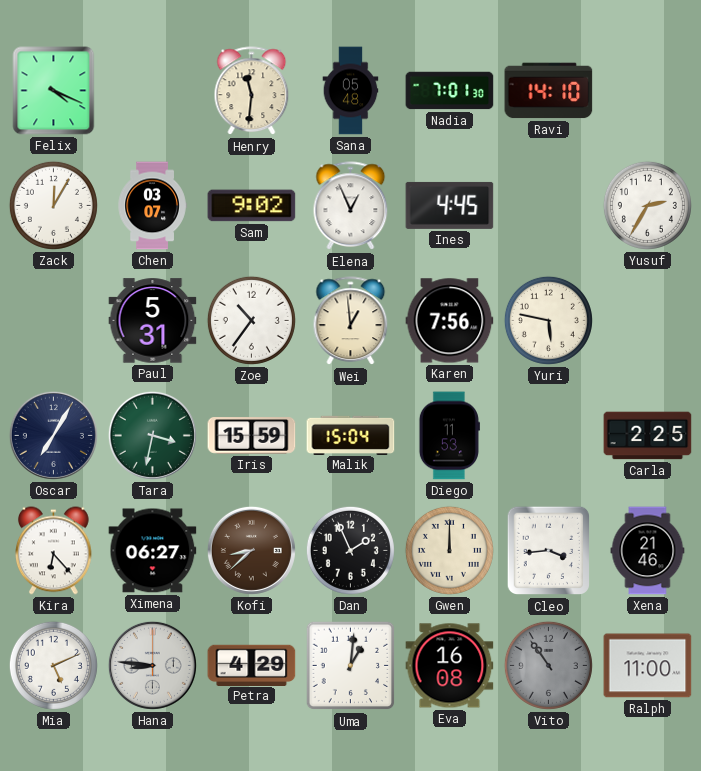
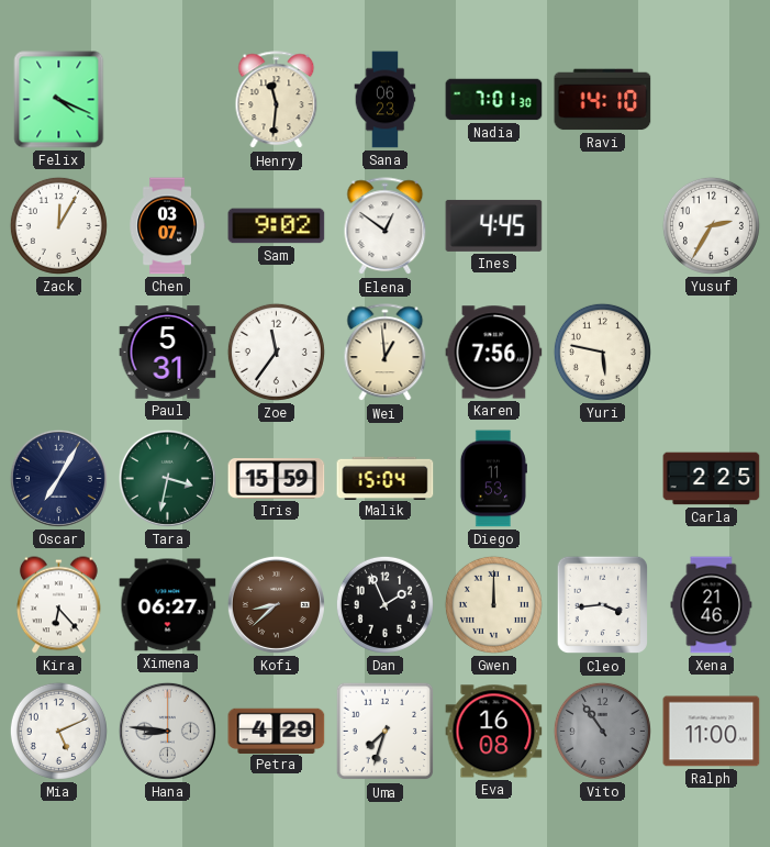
Sana: 05:48 -> 06:23 (386, 100)
Elena: 12:56 -> 12:51 (386, 226)
Zoe: 10:36 -> 11:36 (276, 352)
Uma: 1:01 -> 7:33 (386, 732)
